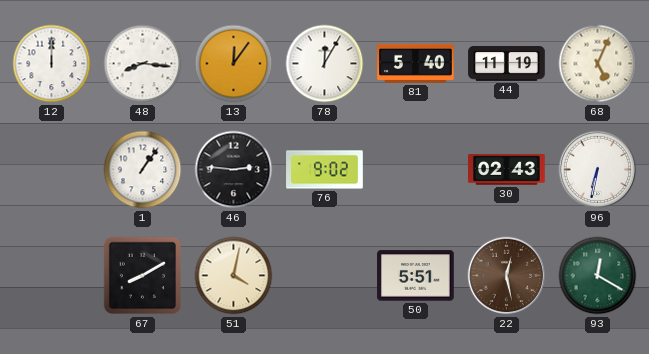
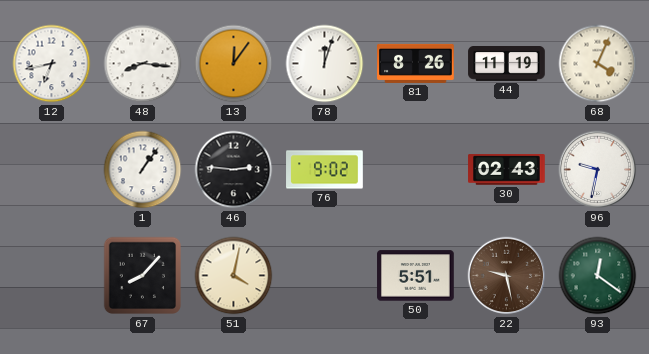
12: 12:00 -> 6:43 (52, 64)
78: 12:05 -> 12:03 (325, 64)
81: 5:40 -> 8:26 (416, 63)
68: 5:04 -> 4:04 (598, 64)
96: 6:32 -> 9:32 (598, 170)
67: 8:10 -> 8:07 (143, 276)
22: 12:28 -> 9:28 (507, 276)
93: 12:20 -> 12:21 (598, 276)
